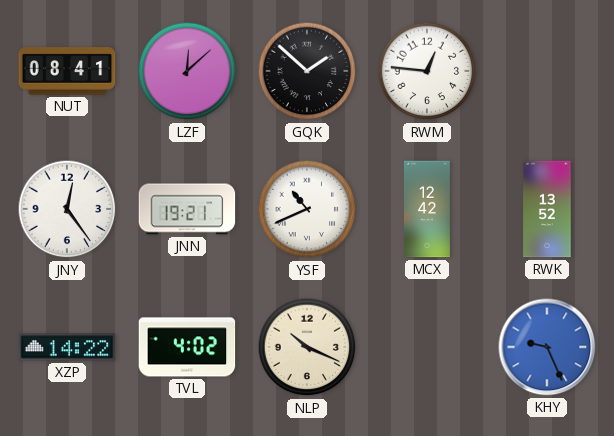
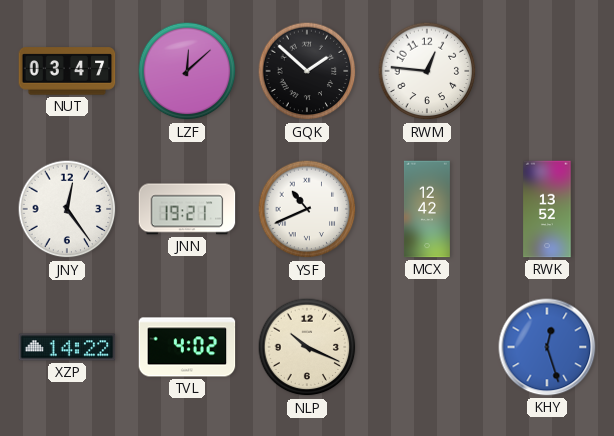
NUT: 08:41 -> 03:47 (67, 71)
KHY: 9:26 -> 12:27 (547, 347)
